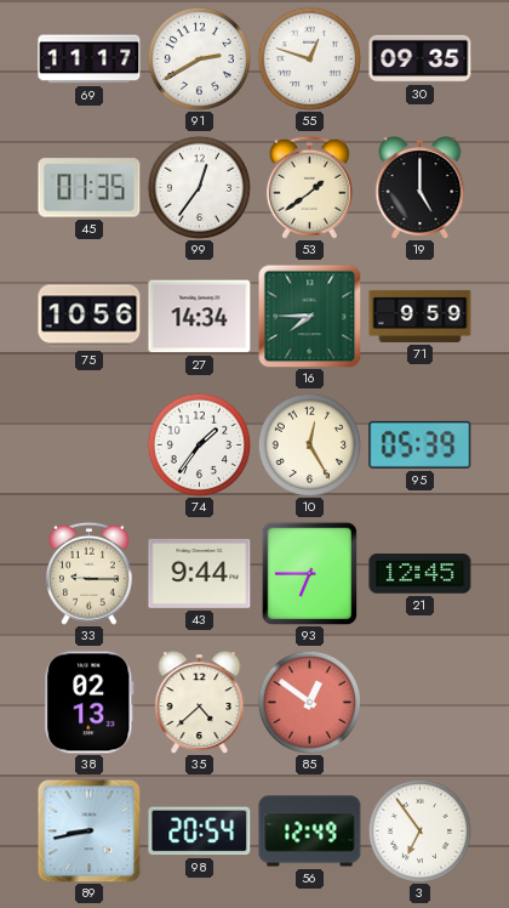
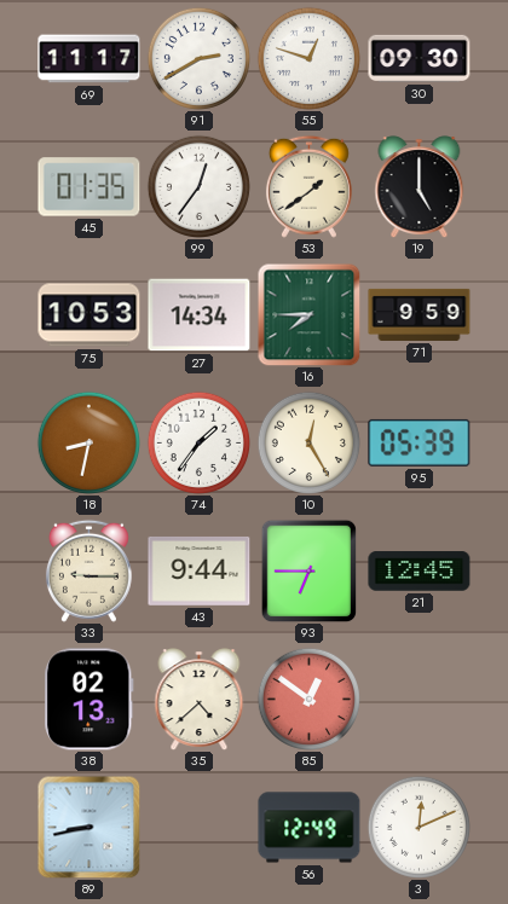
30: 09:35 -> 09:30 (420, 58)
75: 10:56 -> 10:53 (90, 315)
18: none -> 8:32 (88, 442)
98: 20:54 -> none (200, 832)
3: 6:54 -> 12:11 (418, 827)
